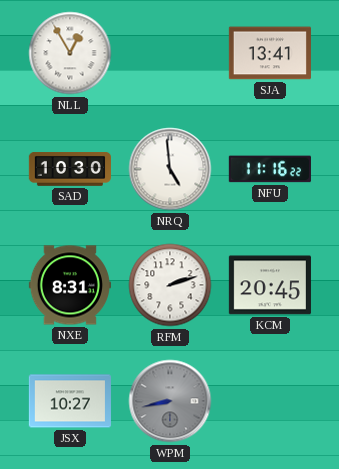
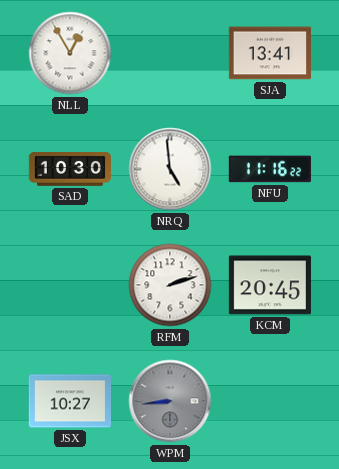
NXE: 8:31 -> none (70, 285)
WPM: 8:43 -> 8:44 (170, 401)
